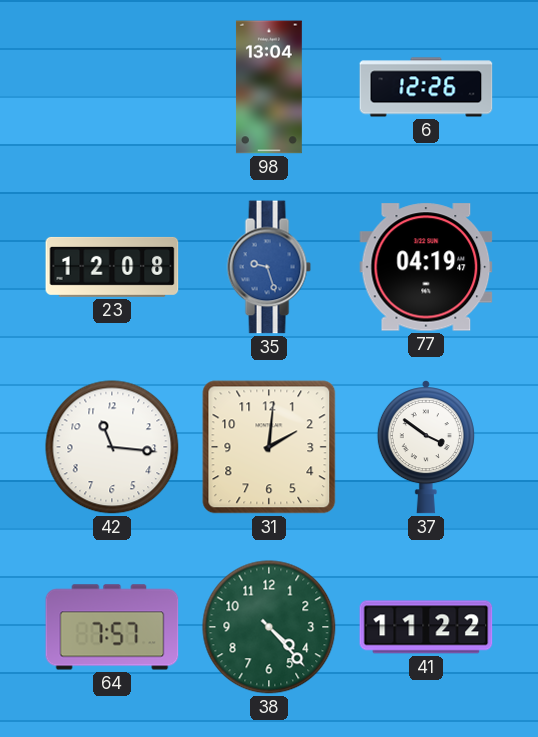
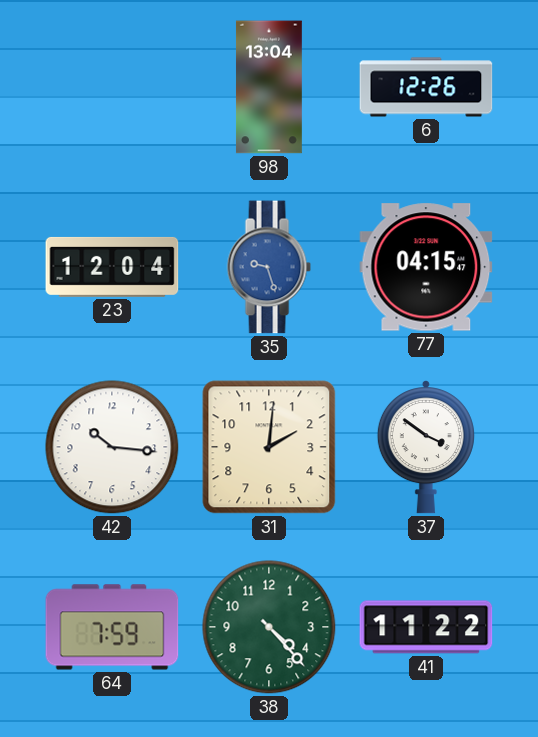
23: 12:08 -> 12:04 (112, 267)
77: 04:19 -> 04:15 (426, 267)
42: 11:16 -> 10:16 (112, 447)
64: 7:57 -> 7:59 (112, 627)
